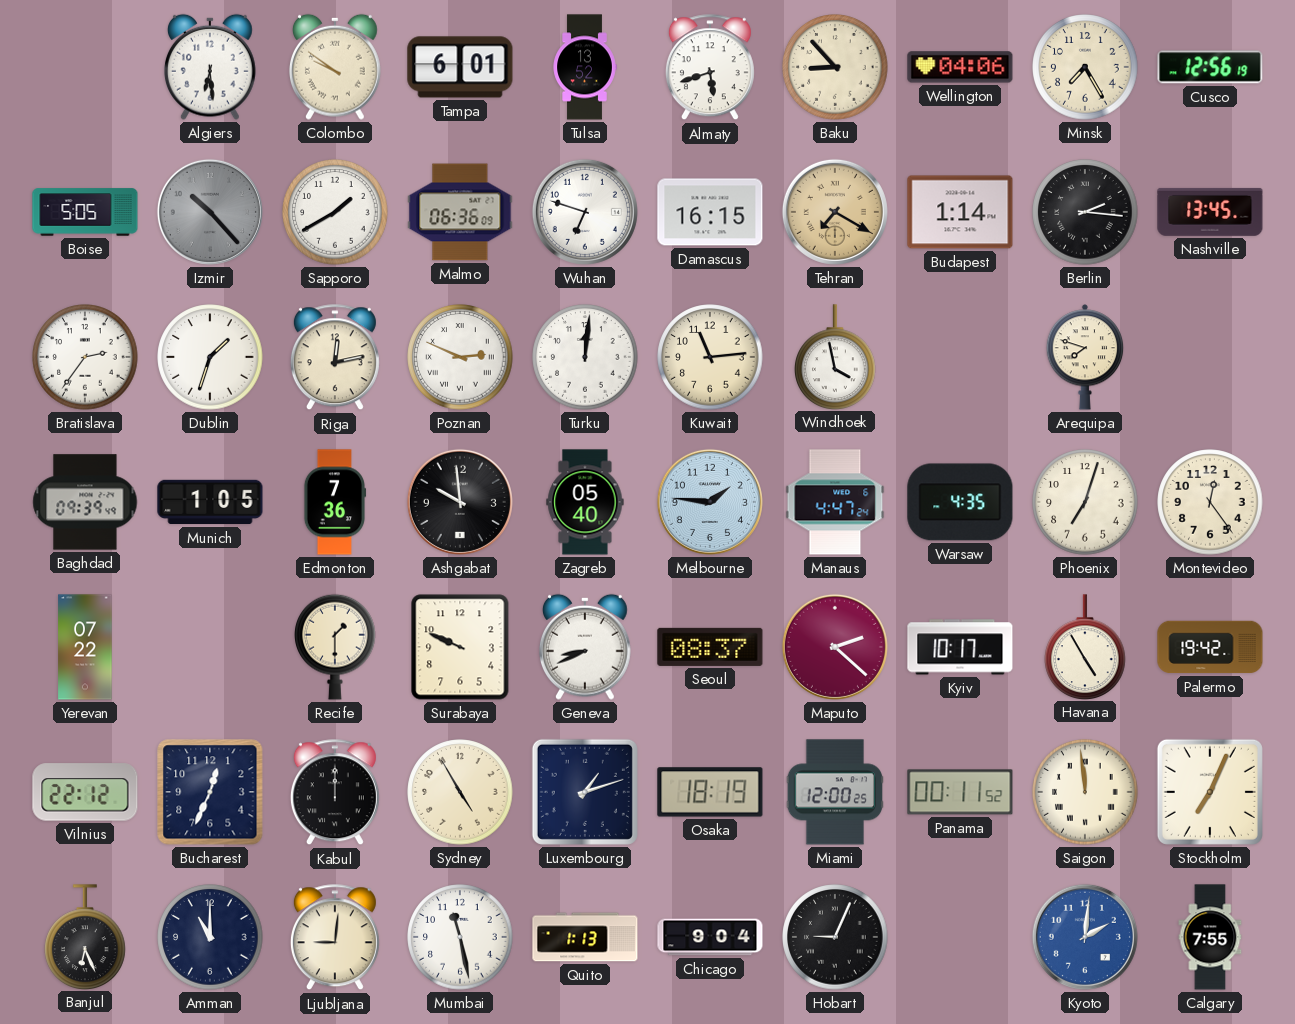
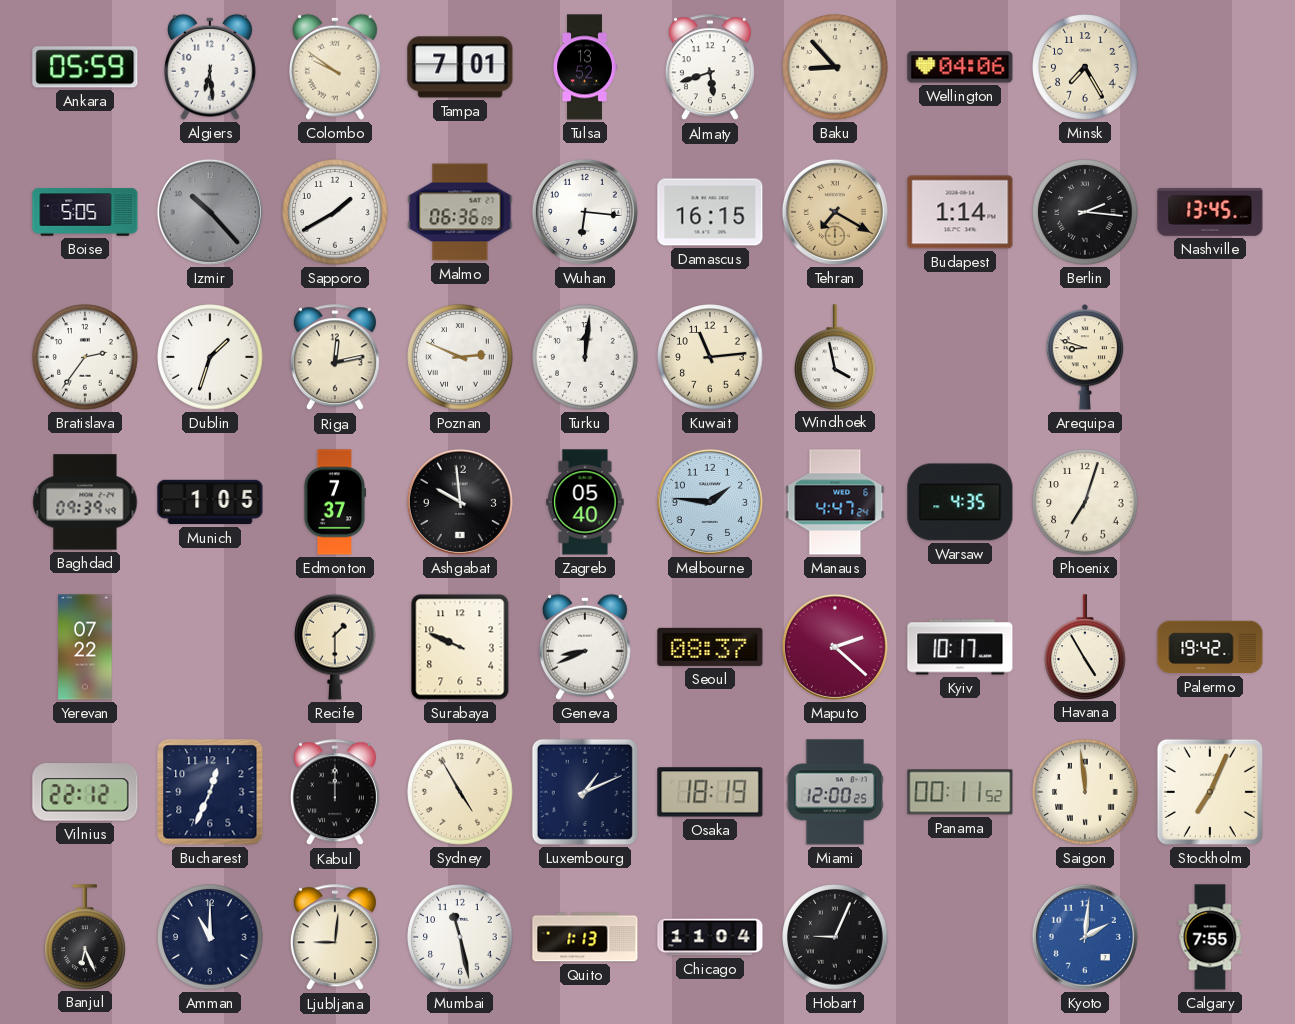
Ankara: none -> 05:59 (85, 67)
Tampa: 6:01 -> 7:01 (460, 67)
Cusco: 12:56 -> none (1210, 67)
Wuhan: 6:48 -> 6:16 (585, 212)
Arequipa: 7:48 -> 8:48 (1085, 357)
Edmonton: 7:36 -> 7:37 (335, 502)
Montevideo: 12:24 -> none (1210, 502)
Luxembourg: 1:12 -> 1:11 (585, 792)
Chicago: 9:04 -> 11:04 (710, 937)
